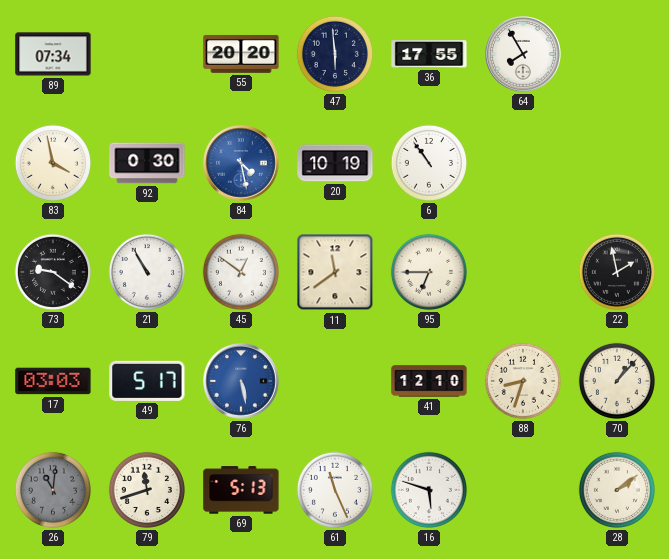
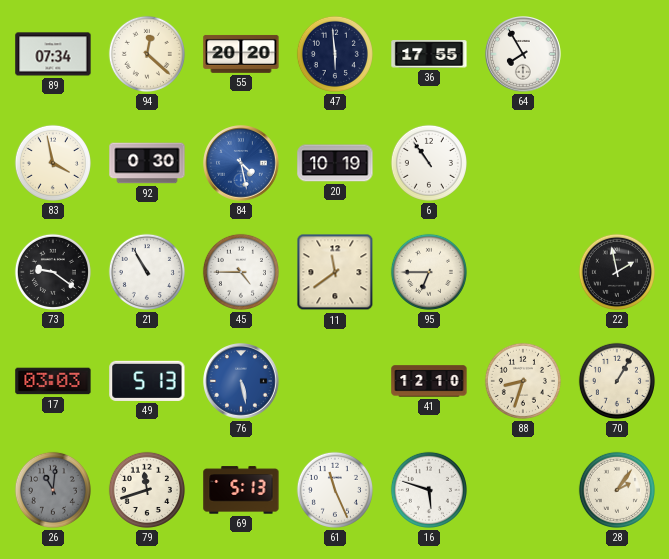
94: none -> 12:22 (147, 54)
45: 12:51 -> 4:45 (241, 272)
49: 5:17 -> 5:13 (147, 381)
70: 1:07 -> 1:05 (617, 381)
28: 2:09 -> 2:06 (617, 490)
